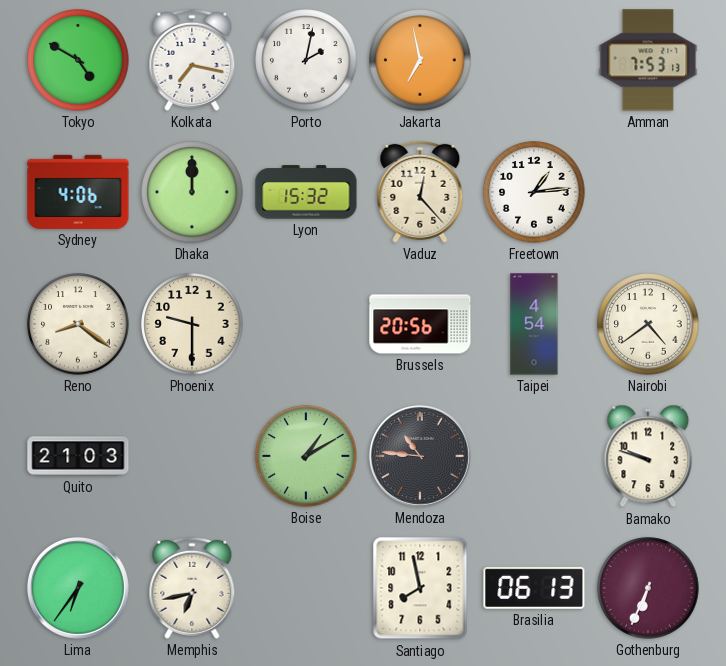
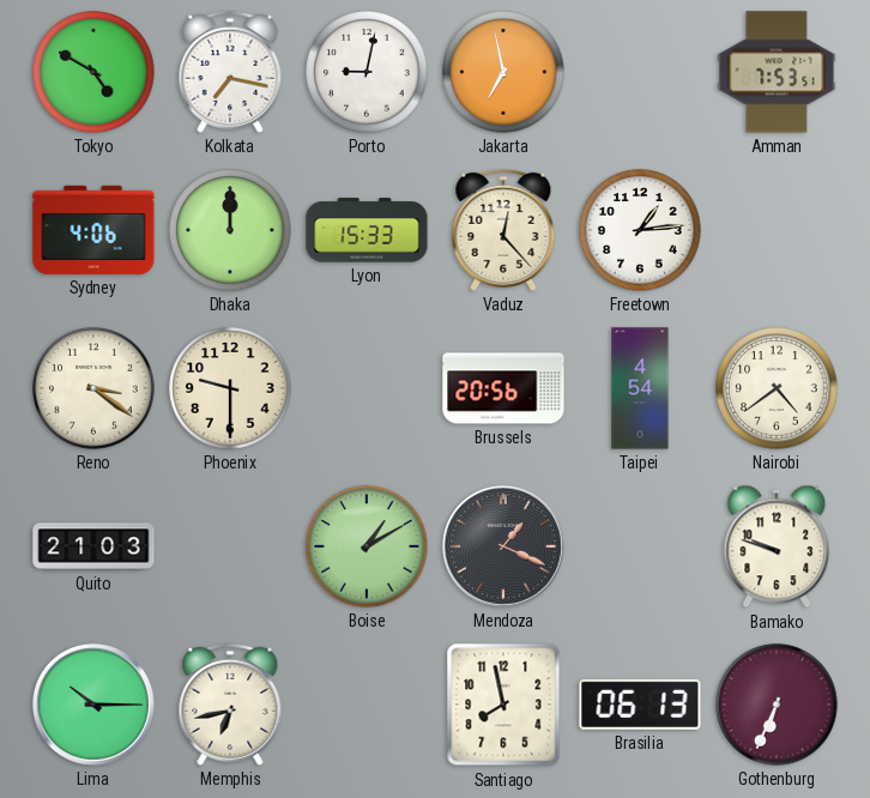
Porto: 2:02 -> 9:02 (367, 72)
Amman: 7:53:13 -> 7:53:51 (777, 72)
Lyon: 15:32 -> 15:33 (367, 230)
Reno: 8:21 -> 3:21 (93, 388)
Mendoza: 10:46 -> 1:19 (503, 546)
Lima: 6:36 -> 10:15 (93, 705)
